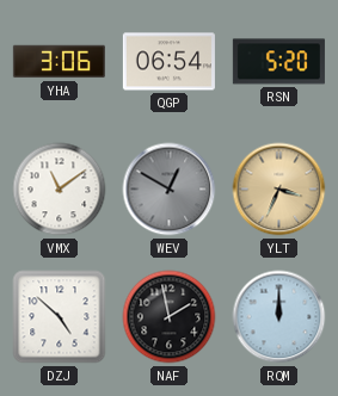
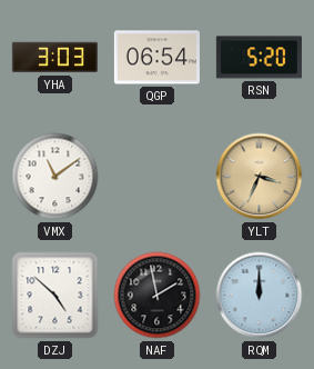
YHA: 3:06 -> 3:03 (54, 58)
WEV: 12:50 -> none (170, 190)
